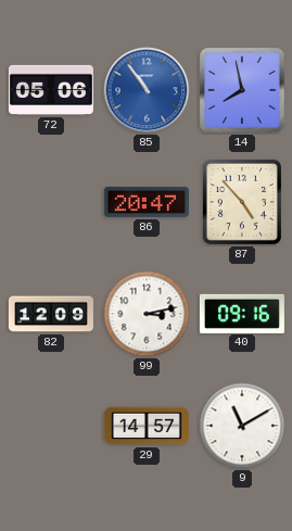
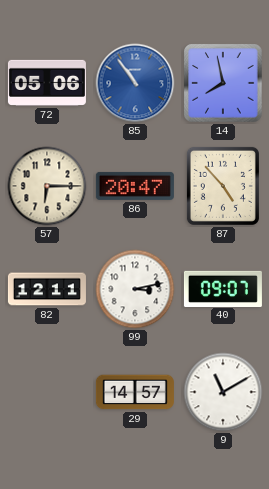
57: none -> 6:15 (47, 186)
82: 12:09 -> 12:11 (47, 289)
40: 09:16 -> 09:07 (223, 288)
